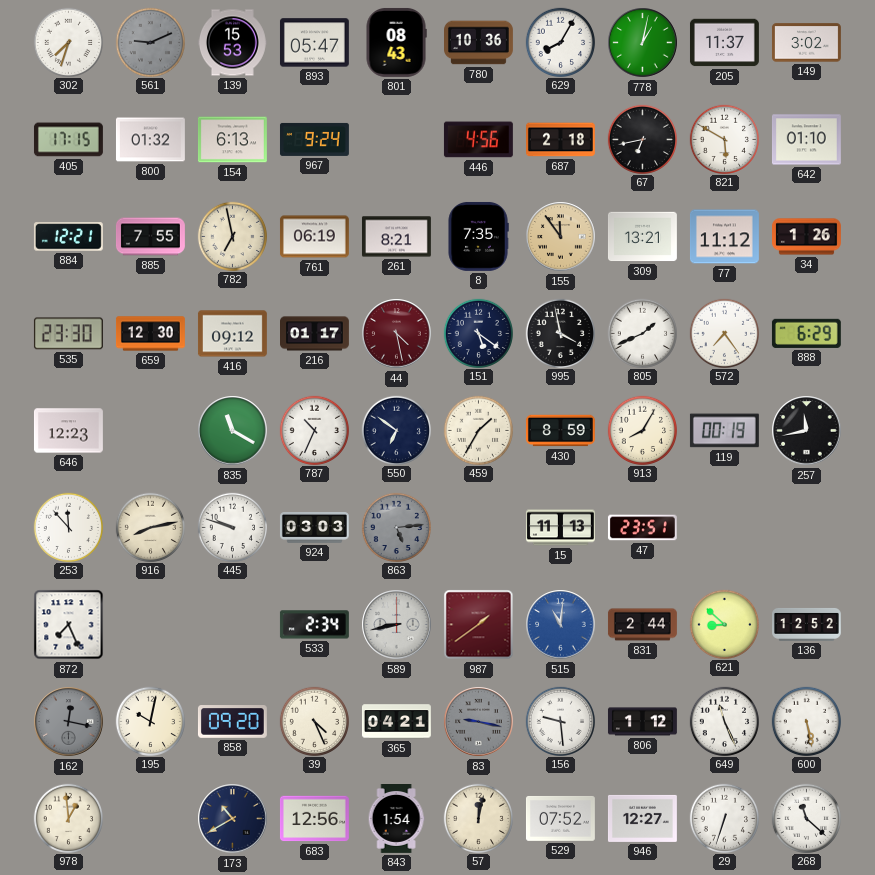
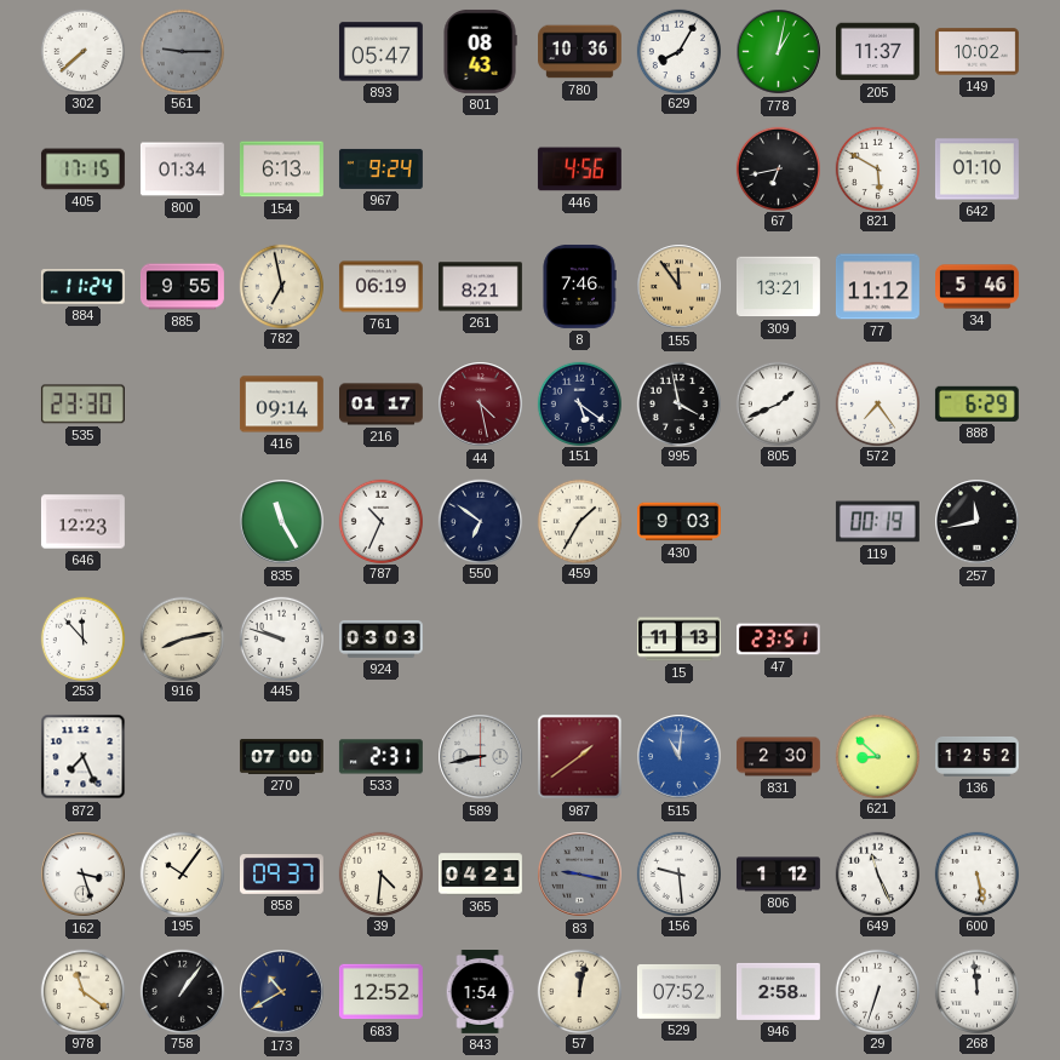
302: 7:33 -> 7:38 (82, 51)
561: 9:11 -> 9:15 (182, 51)
139: 15:53 -> none (232, 43)
149: 3:02 -> 10:02 (976, 52)
800: 01:32 -> 01:34 (182, 170)
687: 2:18 -> none (561, 140)
884: 12:21 -> 11:24 (82, 287)
885: 7:55 -> 9:55 (183, 287)
8: 7:35 -> 7:46 (579, 286)
34: 1:26 -> 5:46 (978, 287)
659: 12:30 -> none (150, 334)
416: 09:12 -> 09:14 (281, 405)
835: 11:20 -> 11:25 (282, 522)
430: 8:59 -> 9:03 (678, 522)
913: 8:05 -> none (642, 430)
863: 5:14 -> none (396, 527)
270: none -> 07:00 (282, 756)
533: 2:34 -> 2:31 (380, 757)
831: 2:44 -> 2:30 (778, 757)
162: 12:17 -> 3:27 (84, 875)
162 dial: grey -> white (84, 875)
195: 10:02 -> 10:06 (182, 873)
858: 09:20 -> 09:37 (281, 875)
39: 4:26 -> 4:31 (380, 873)
978: 12:59 -> 11:21 (82, 991)
758: none -> 1:06 (182, 991)
683: 12:56 -> 12:52 (380, 992)
946: 12:27 -> 2:58 (778, 991)
268: 11:22 -> 11:59 (976, 991)
